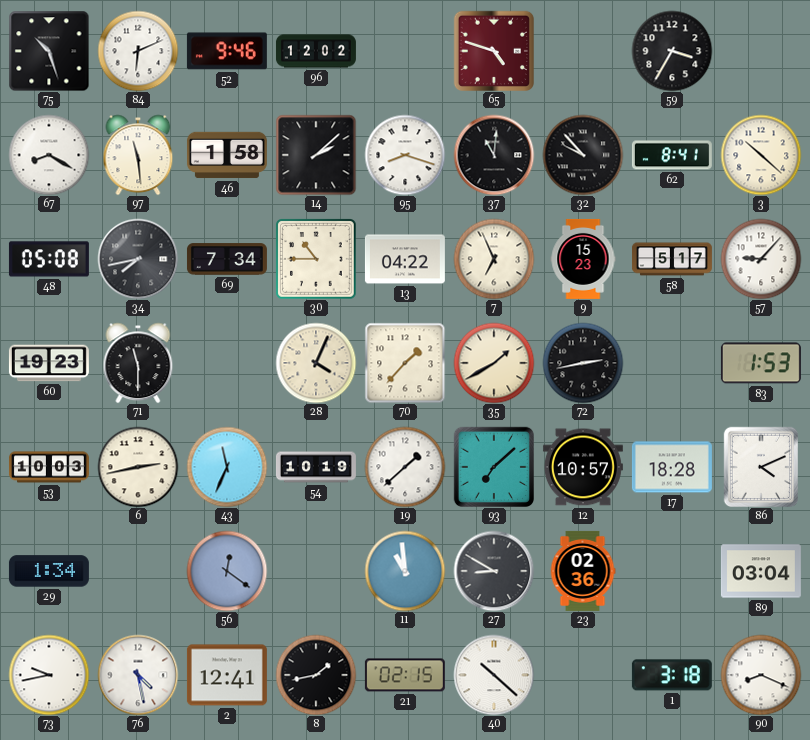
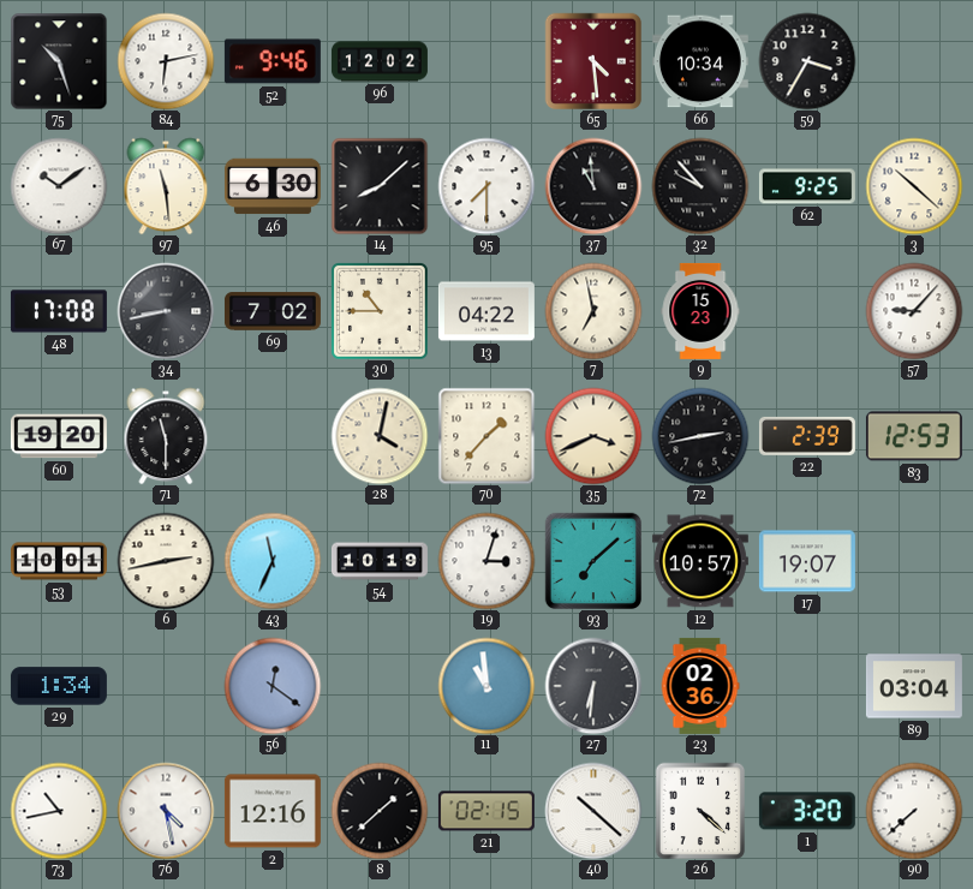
84: 6:11 -> 6:13 (166, 61)
65: 4:48 -> 4:29 (592, 60)
66: none -> 10:34 (700, 61)
67: 8:20 -> 10:09 (59, 186)
46: 1:58 -> 6:30 (273, 186)
14: 2:08 -> 8:08 (380, 186)
95: 8:18 -> 7:30 (486, 186)
37: 11:01 -> 10:59 (593, 186)
62: 8:41 -> 9:25 (807, 186)
48: 05:08 -> 17:08 (59, 311)
34: 7:43 -> 8:43 (166, 311)
69: 7:34 -> 7:02 (273, 311)
7: 6:56 -> 6:58 (593, 311)
58: 5:17 -> none (672, 259)
60: 19:23 -> 19:20 (59, 436)
28: 4:04 -> 4:02 (380, 436)
35: 1:40 -> 3:41 (593, 436)
22: none -> 2:39 (807, 436)
83: 1:53 -> 12:53 (914, 436)
53: 10:03 -> 10:01 (59, 561)
19: 1:38 -> 3:03 (486, 561)
17: 18:28 -> 19:07 (807, 561)
86: 4:11 -> none (761, 467)
27: 8:50 -> 6:31 (593, 686)
73: 9:43 -> 10:43 (59, 811)
2: 12:41 -> 12:16 (273, 811)
8: 1:43 -> 1:38 (380, 811)
26: none -> 4:22 (700, 811)
1: 3:18 -> 3:20 (807, 811)
90: 8:19 -> 7:38 (914, 811)
